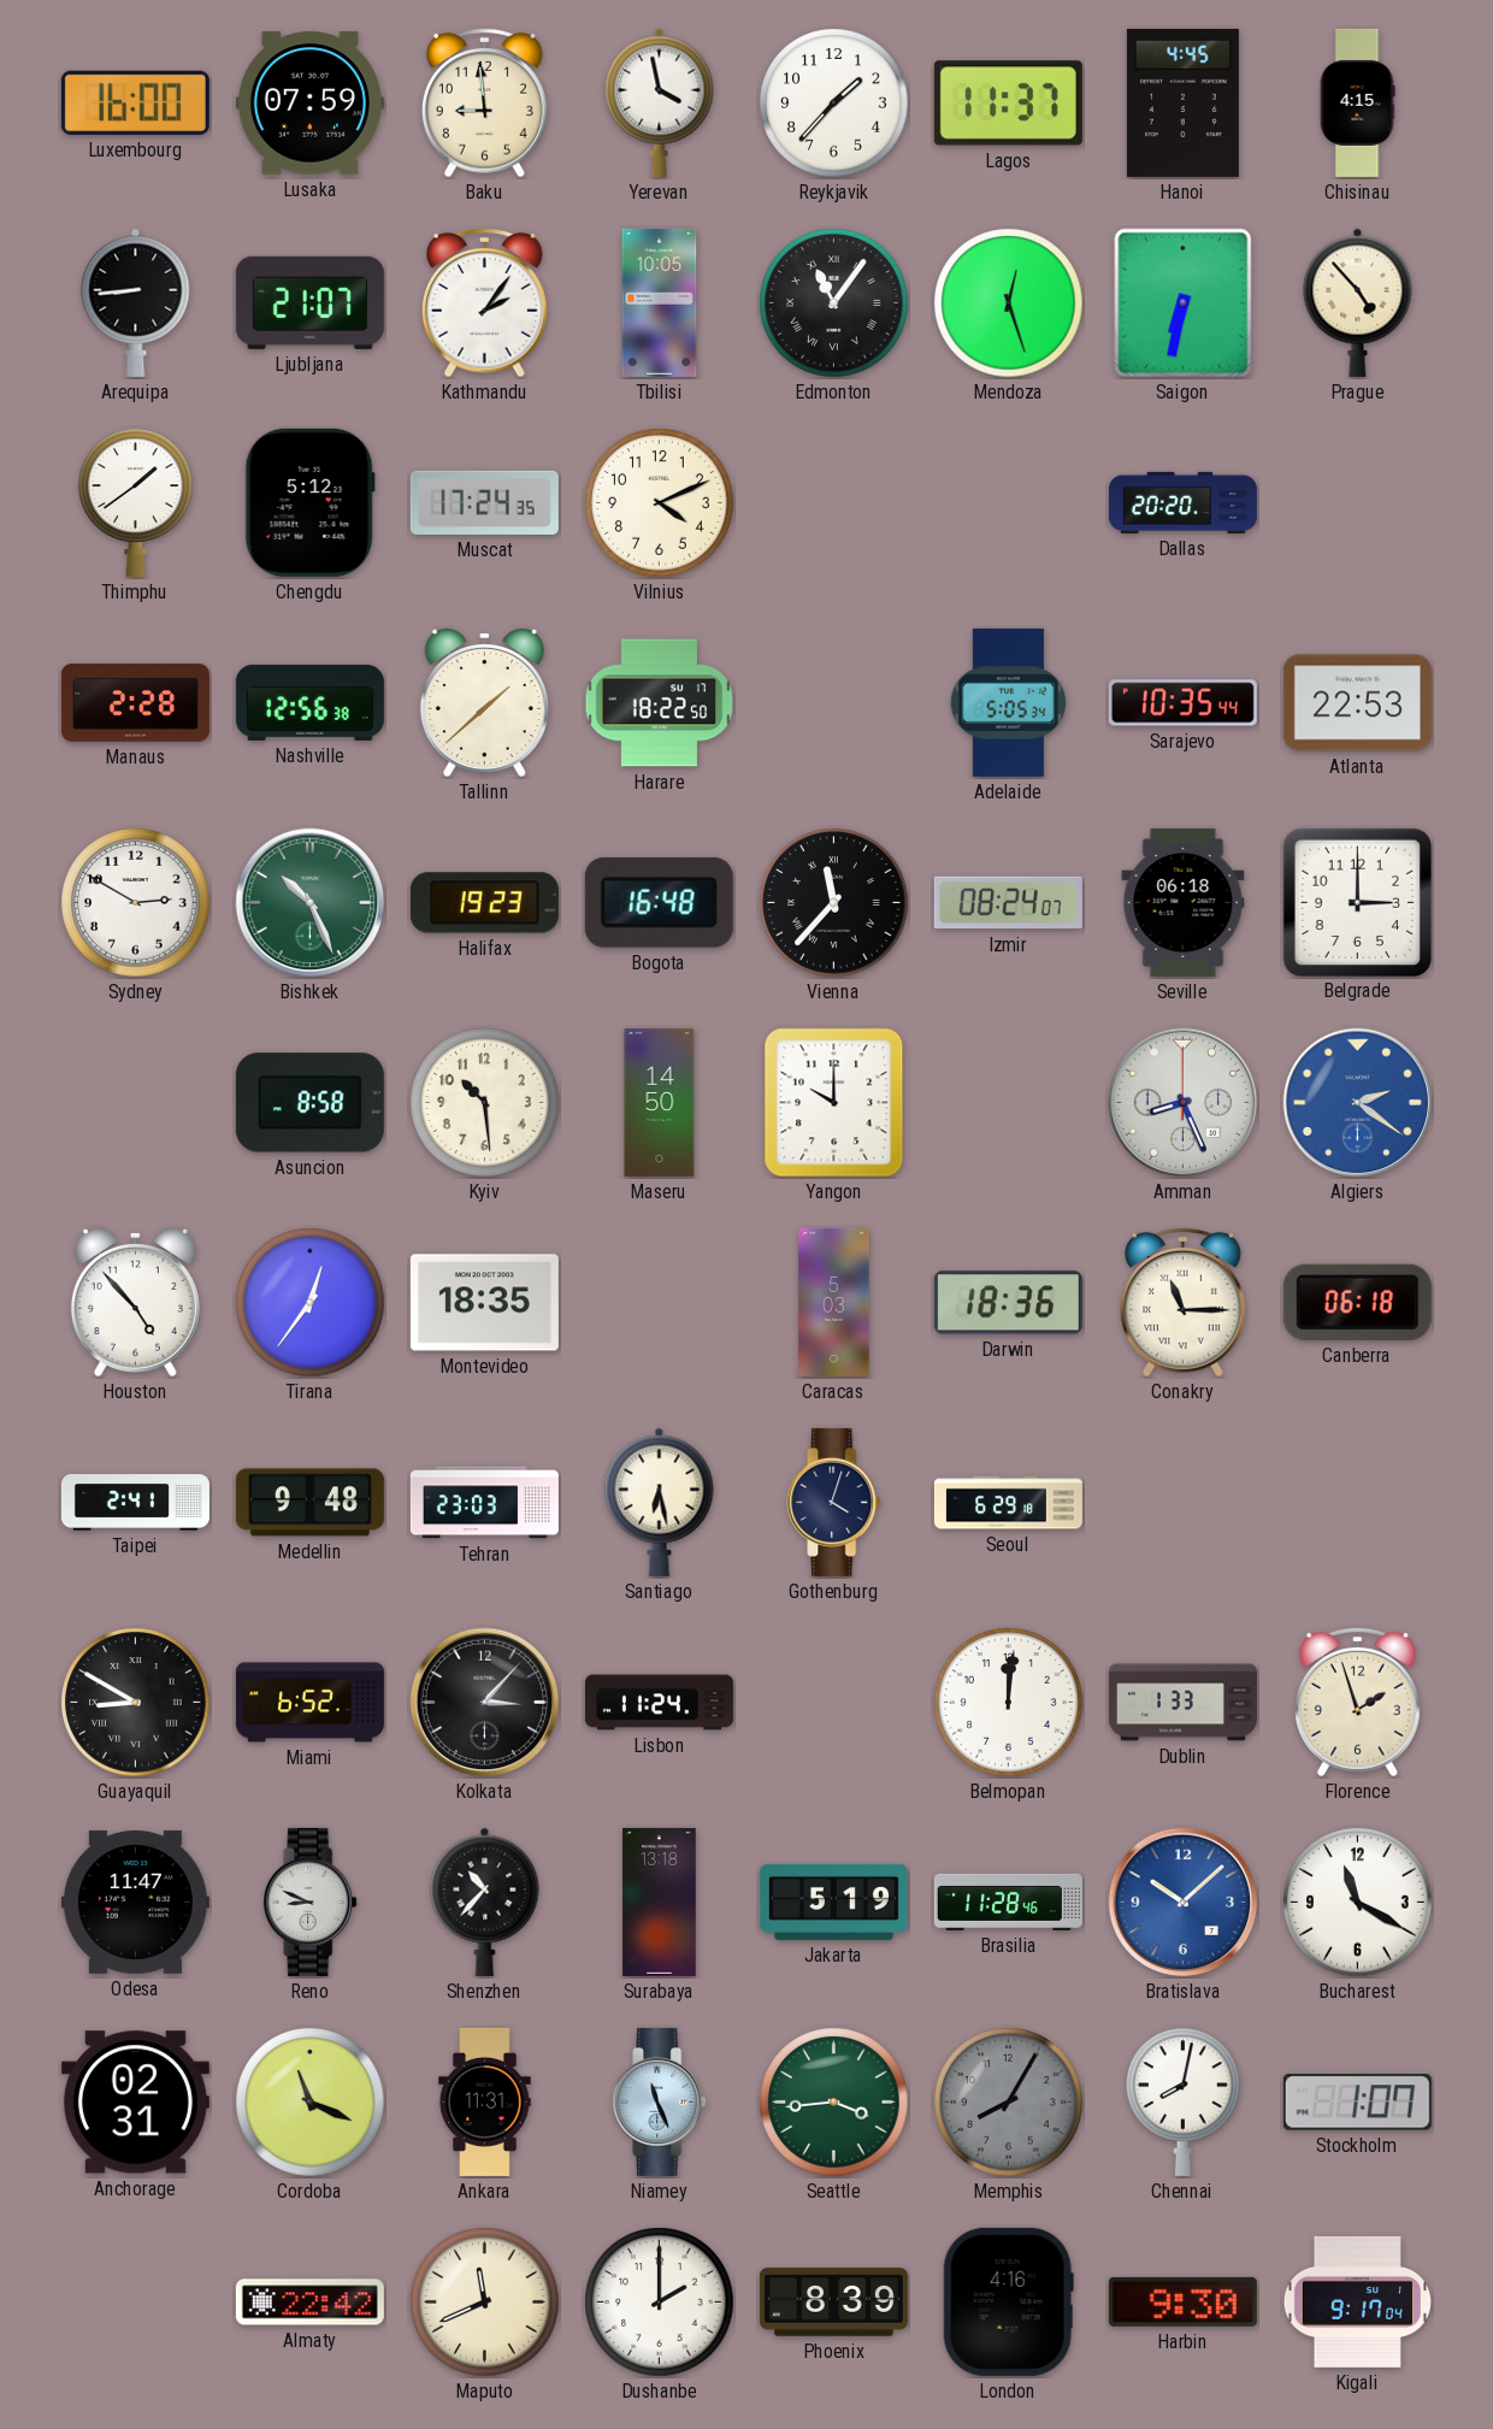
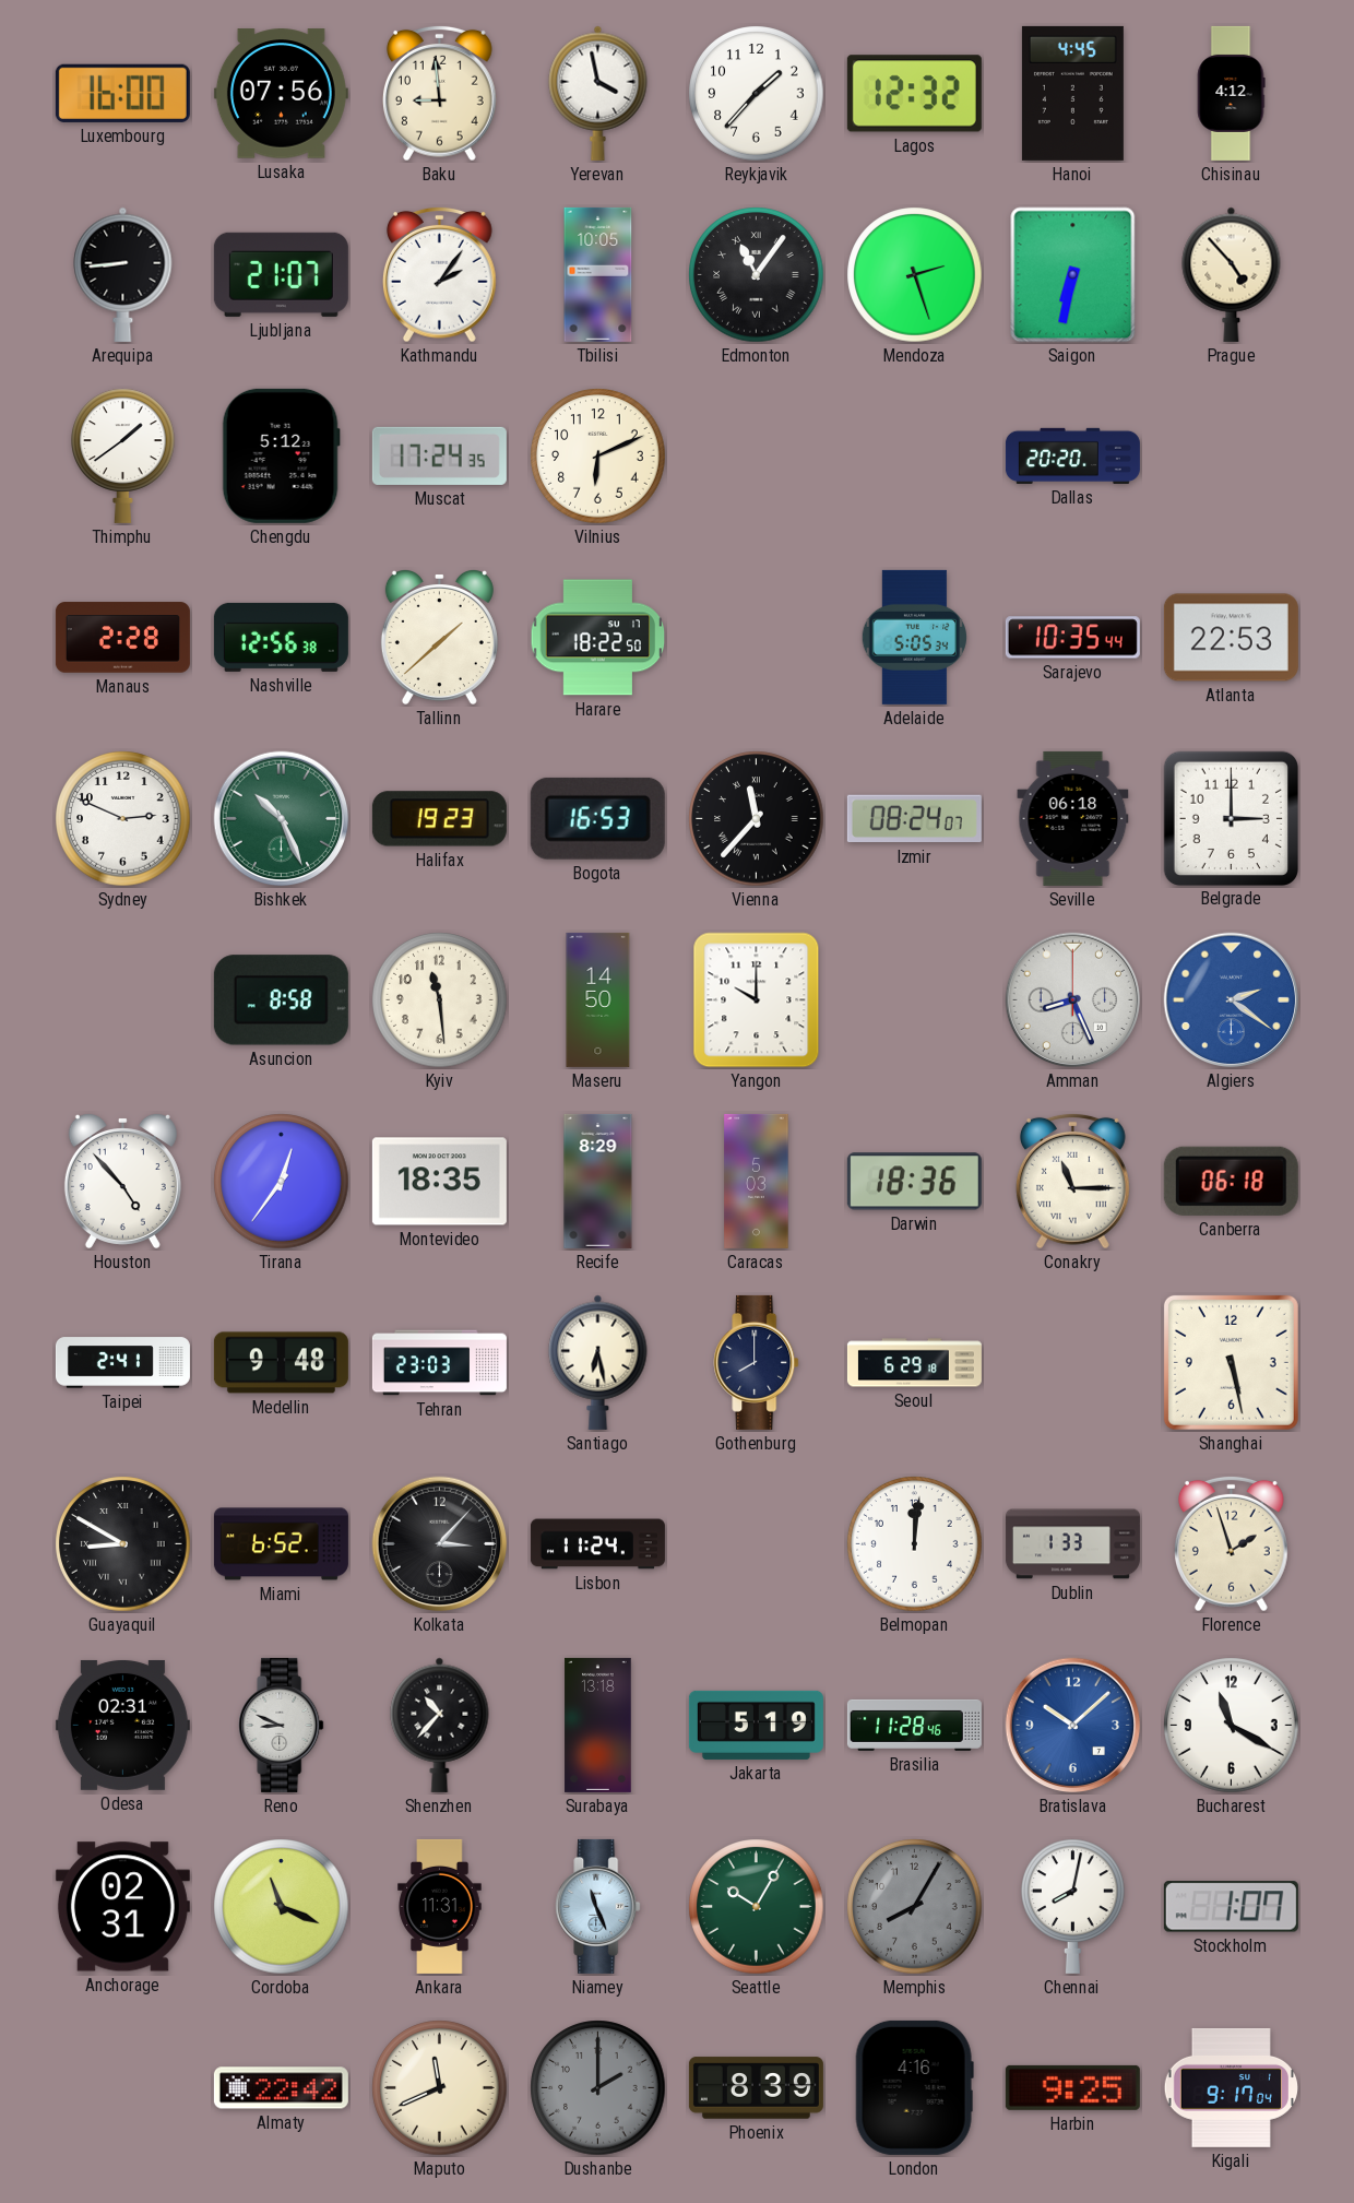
Lusaka: 07:59 -> 07:56 (281, 94)
Lagos: 11:37 -> 12:32 (914, 94)
Chisinau: 4:15 -> 4:12 (1231, 93)
Mendoza: 12:27 -> 2:27 (915, 275)
Vilnius: 4:11 -> 6:11 (598, 457)
Sydney: 2:50 -> 2:49 (123, 819)
Bogota: 16:48 -> 16:53 (597, 818)
Kyiv: 10:29 -> 11:29 (440, 1000)
Recife: none -> 8:29 (598, 1181)
Gothenburg: 4:03 -> 8:00 (757, 1362)
Shanghai: none -> 5:28 (1231, 1362)
Odesa: 11:47 -> 02:31 (122, 1725)
Seattle: 3:44 -> 10:05 (757, 1907)
Dushanbe dial: white -> grey (598, 2088)
Harbin: 9:30 -> 9:25 (1072, 2087)
